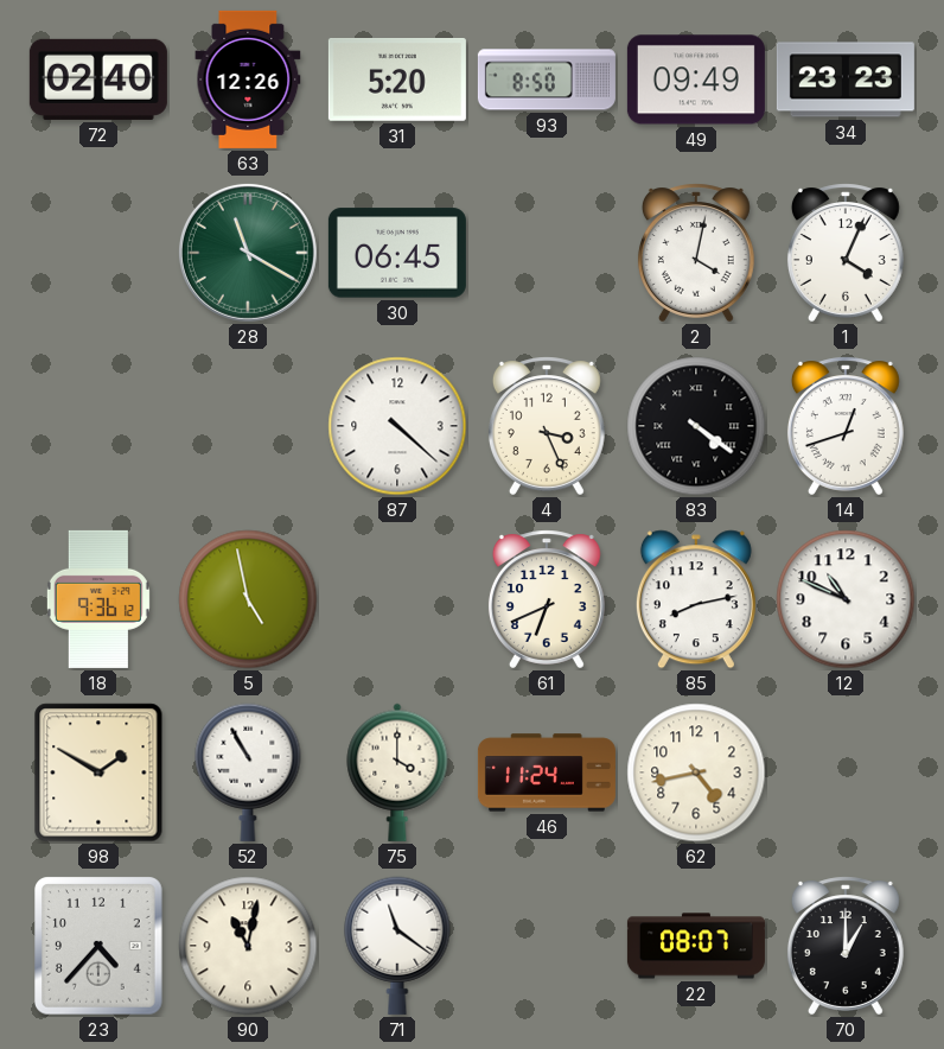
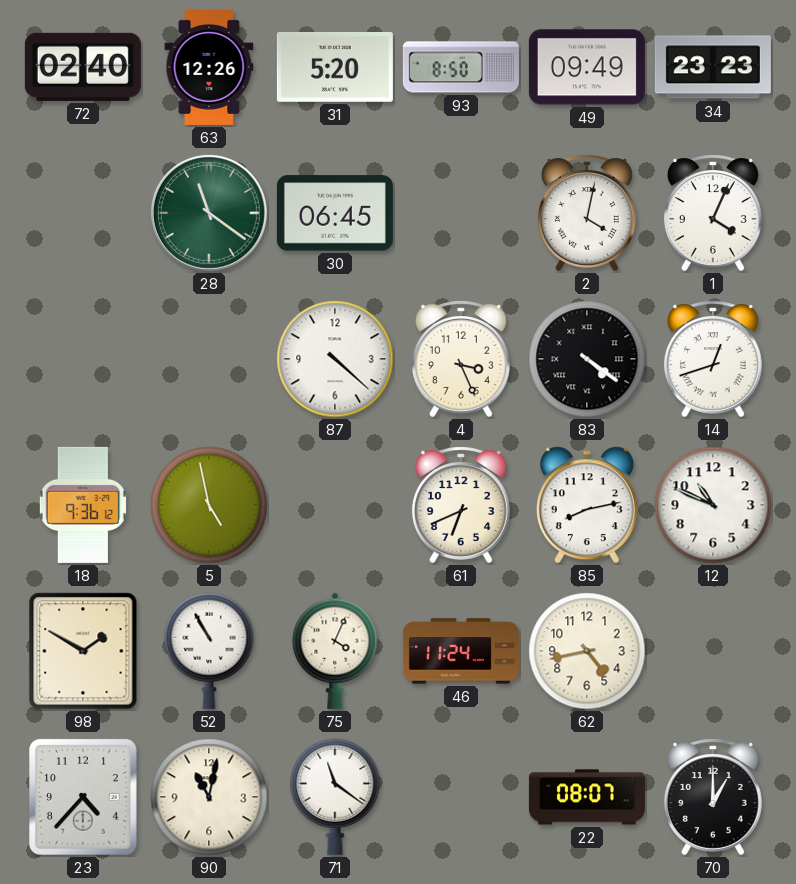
28: 11:20 -> 11:21 (209, 213)
75: 4:00 -> 4:04 (335, 651)
